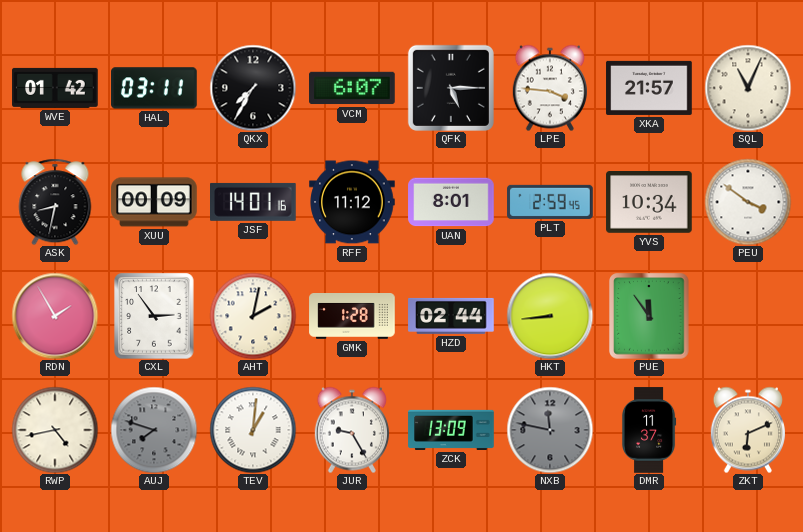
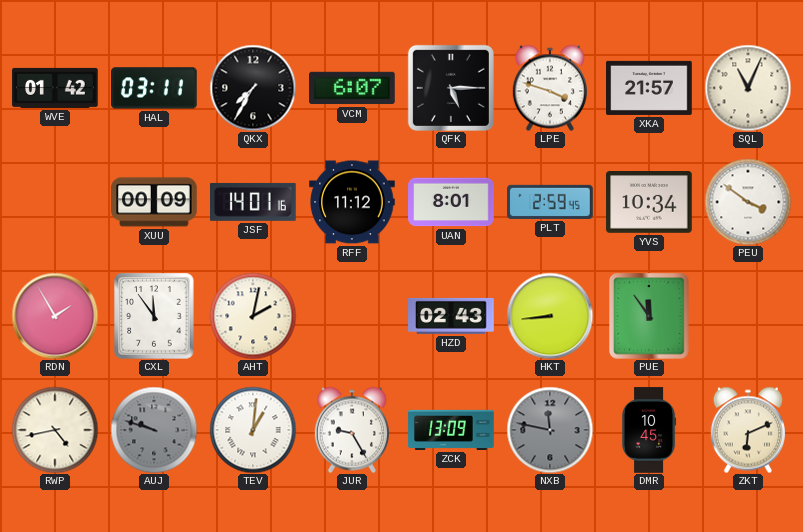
LPE: 3:46 -> 3:48 (550, 88)
ASK: 8:32 -> none (55, 202)
CXL: 2:54 -> 11:54 (154, 316)
GMK: 1:28 -> none (352, 317)
HZD: 02:44 -> 02:43 (451, 316)
AUJ: 7:48 -> 9:48 (154, 430)
DMR: 11:37 -> 10:45 (649, 430)
